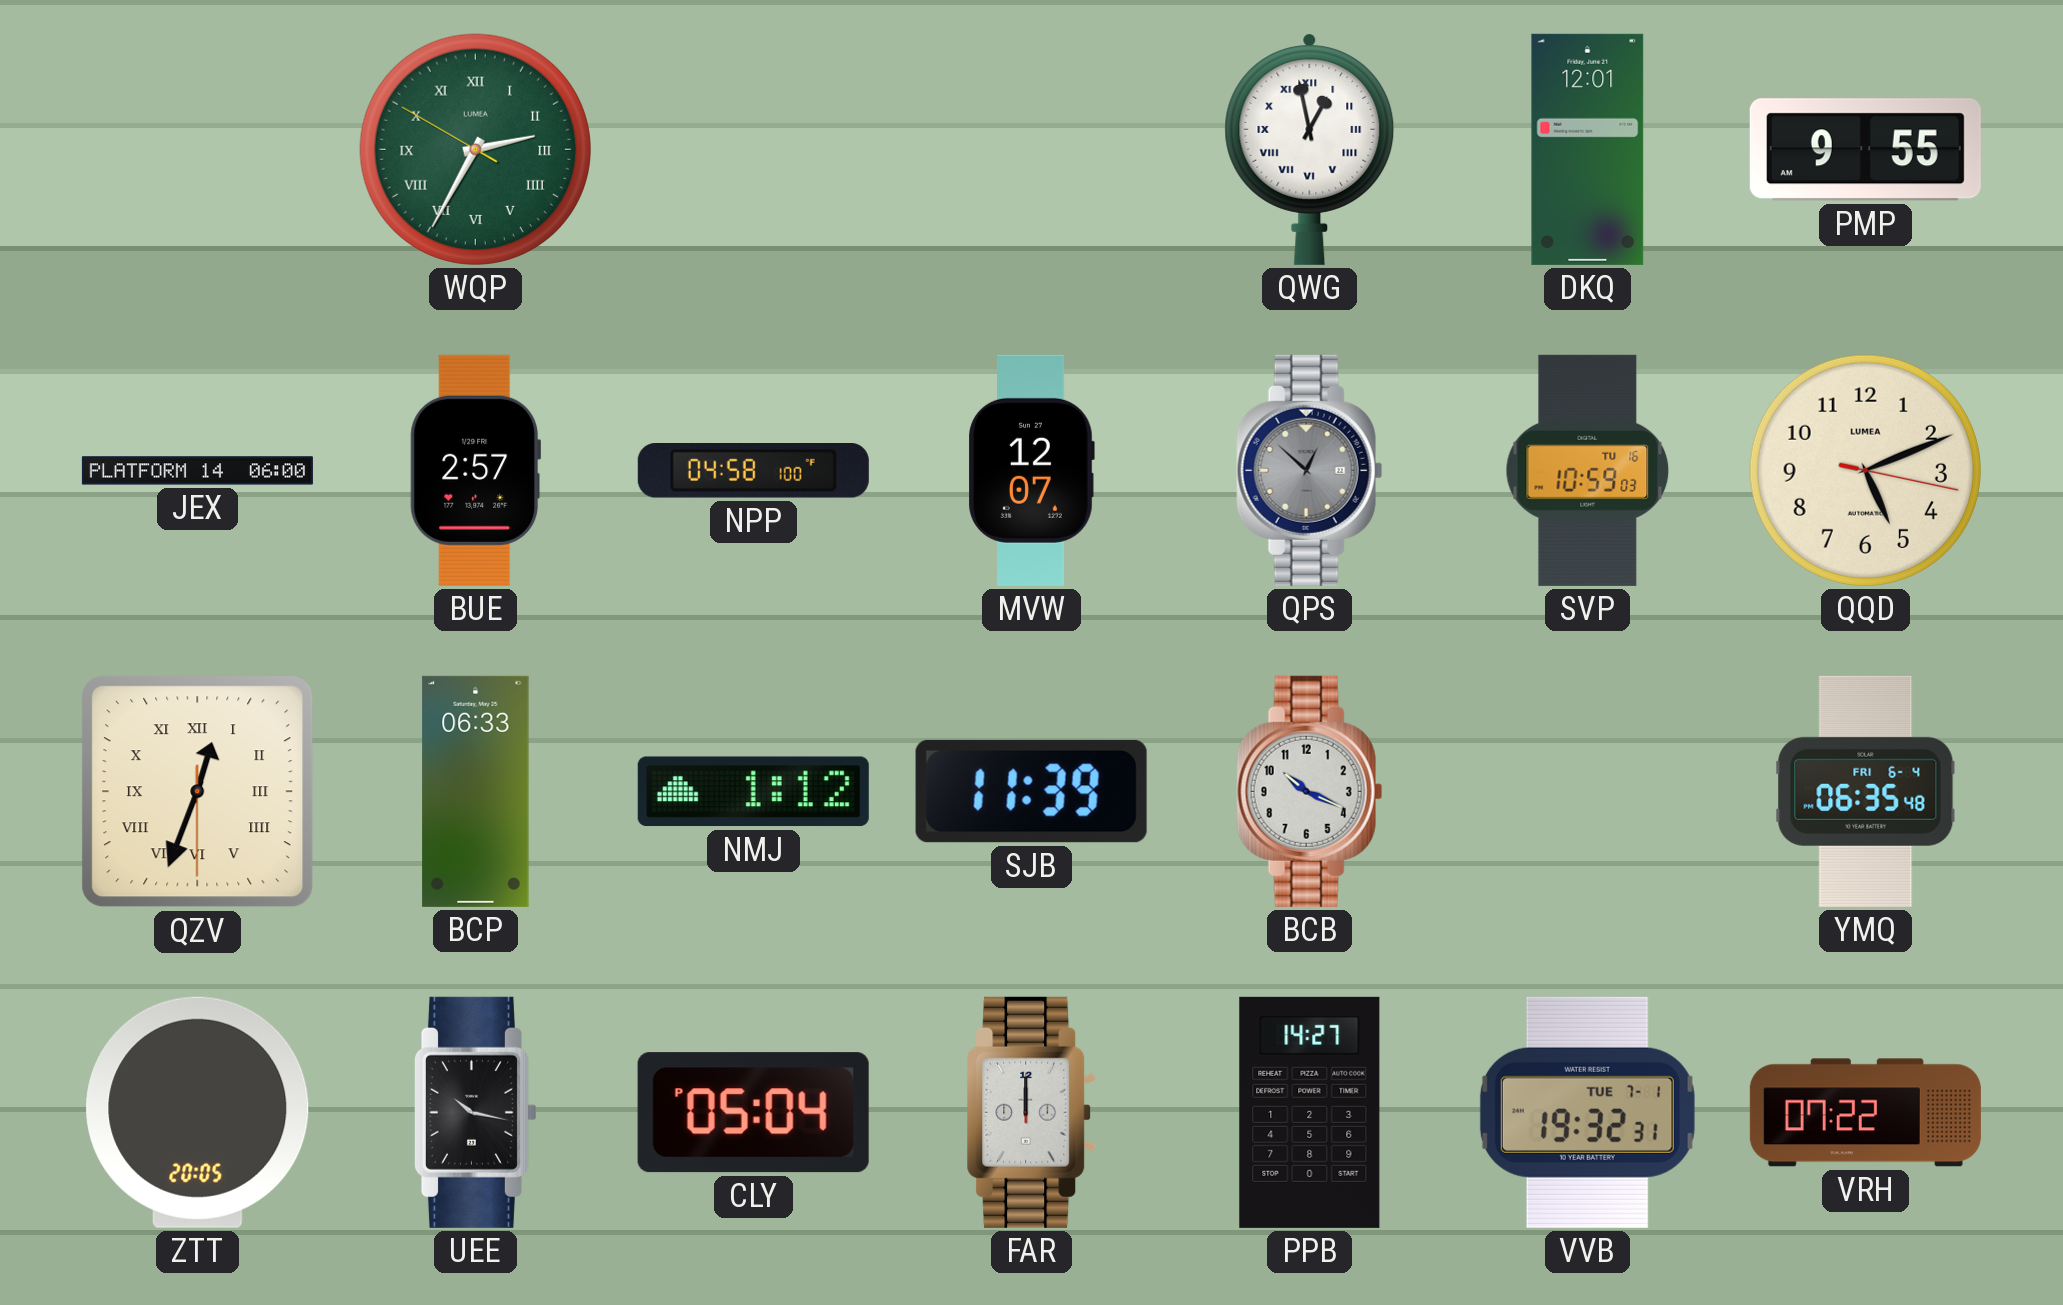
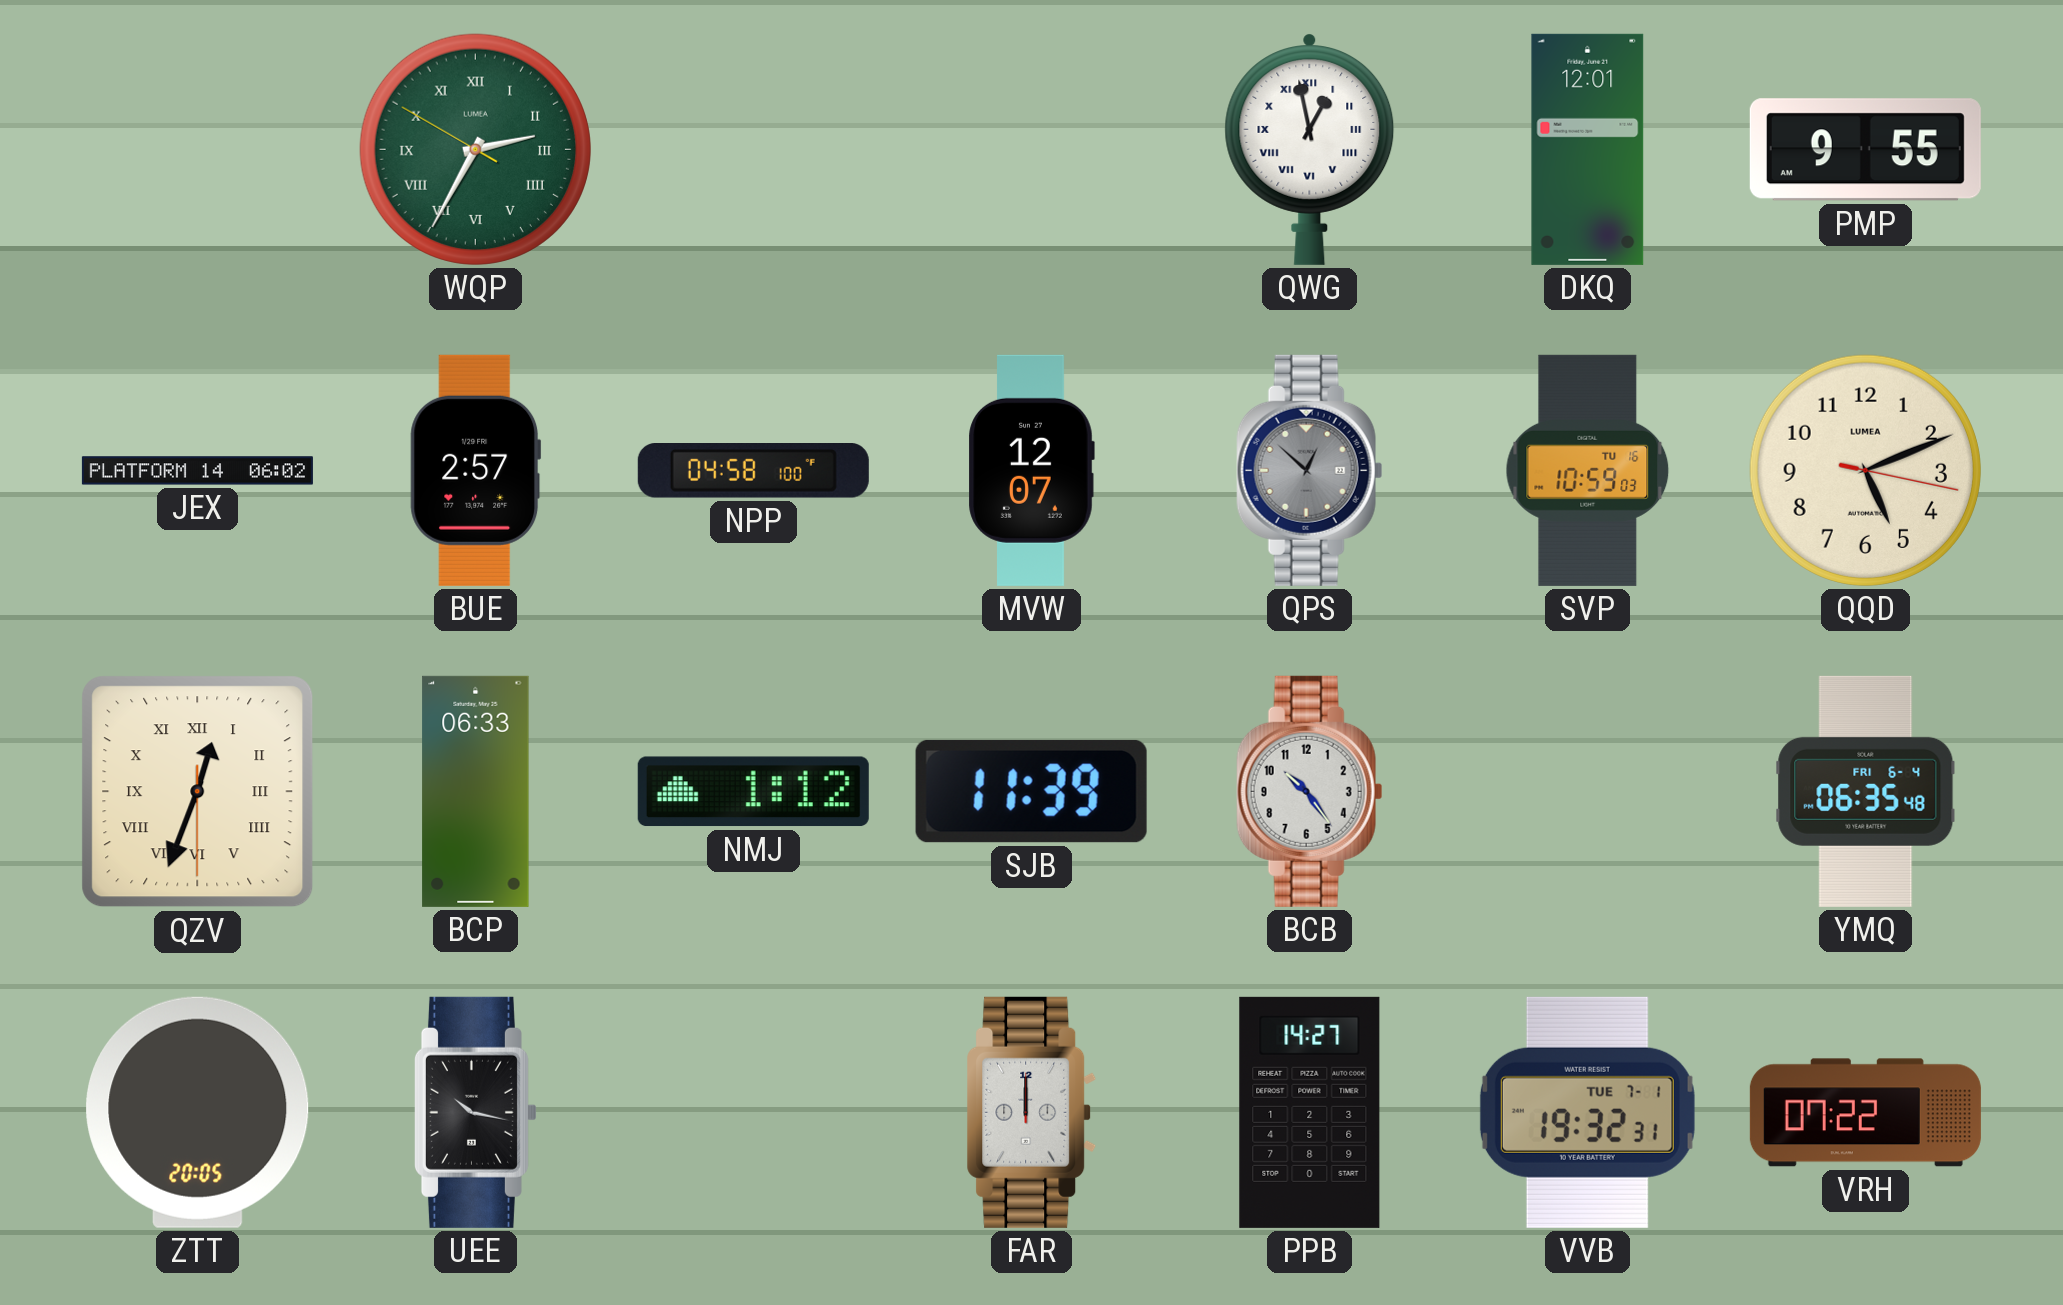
JEX: 06:00 -> 06:02 (197, 471)
BCB: 10:19 -> 10:24 (1310, 791)
CLY: 05:04 -> none (753, 1113)
